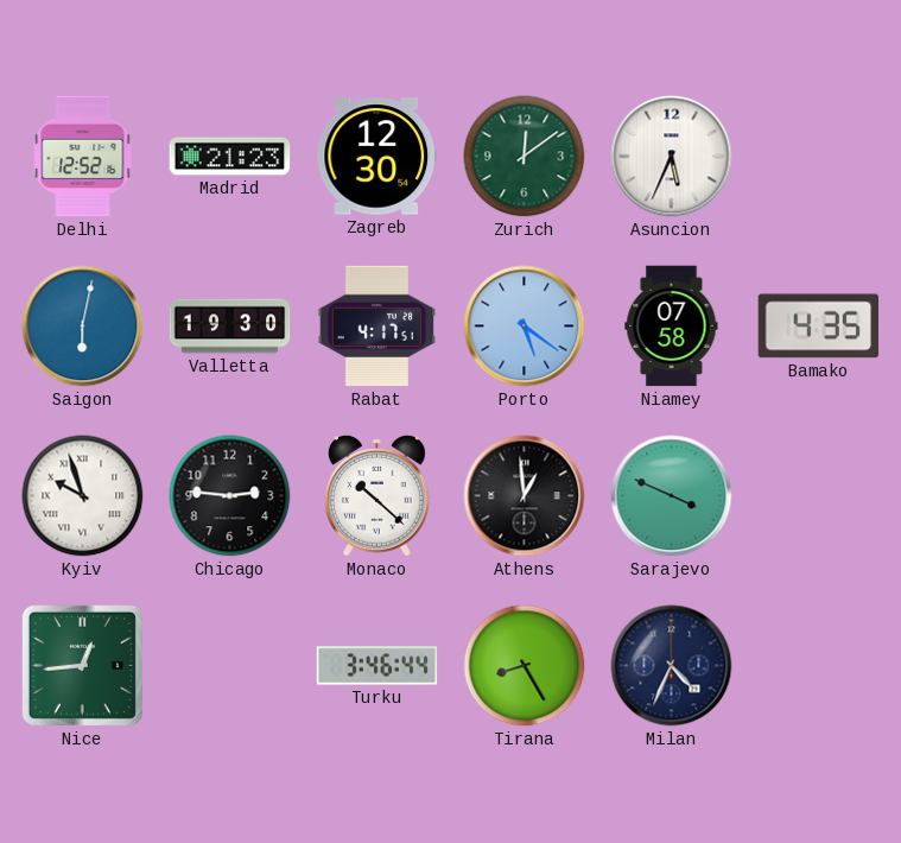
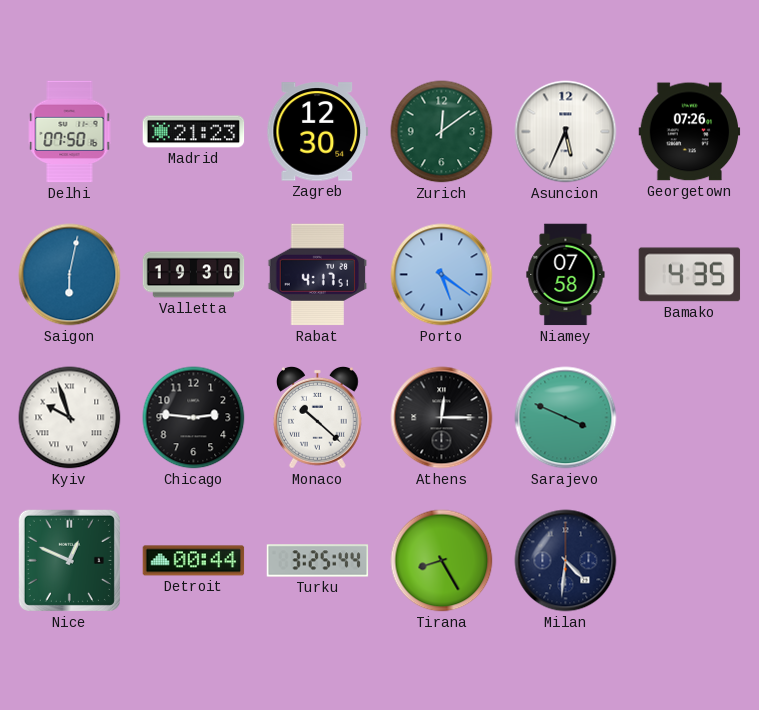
Delhi: 12:52 -> 07:50 (70, 132)
Georgetown: none -> 07:26 (690, 132)
Athens: 12:59 -> 12:15 (442, 418)
Nice: 12:44 -> 12:49 (69, 560)
Detroit: none -> 00:44 (194, 561)
Turku: 3:46 -> 3:25 (318, 561)
Milan: 4:34 -> 4:31 (566, 561)
